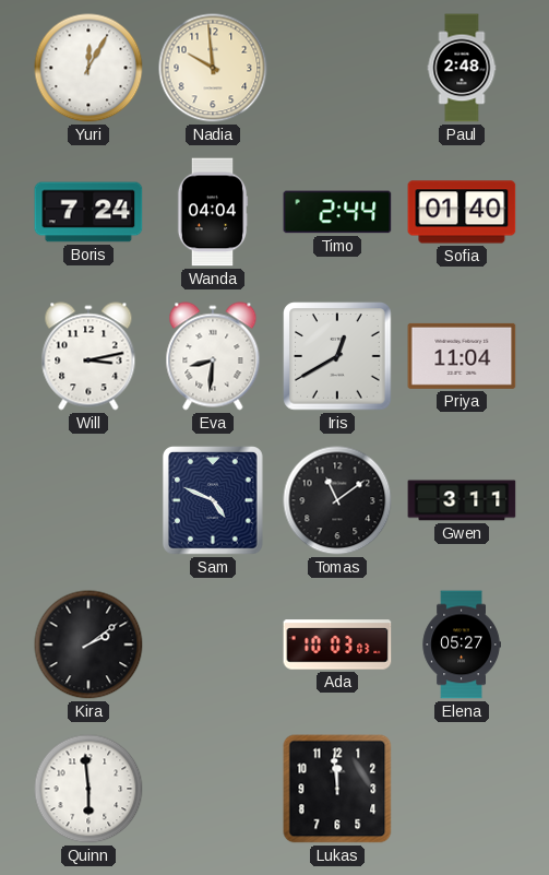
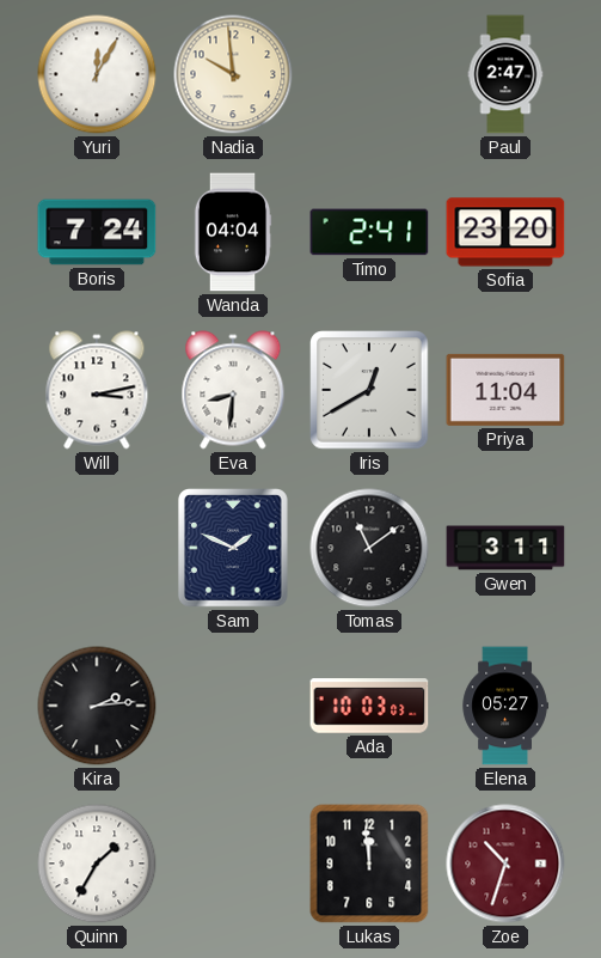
Paul: 2:48 -> 2:47 (505, 74)
Timo: 2:44 -> 2:41 (369, 232)
Sofia: 01:40 -> 23:20 (505, 232)
Sam: 4:49 -> 1:49 (233, 549)
Kira: 2:09 -> 2:14 (97, 706)
Quinn: 5:59 -> 1:35 (97, 864)
Zoe: none -> 10:33 (505, 864)
